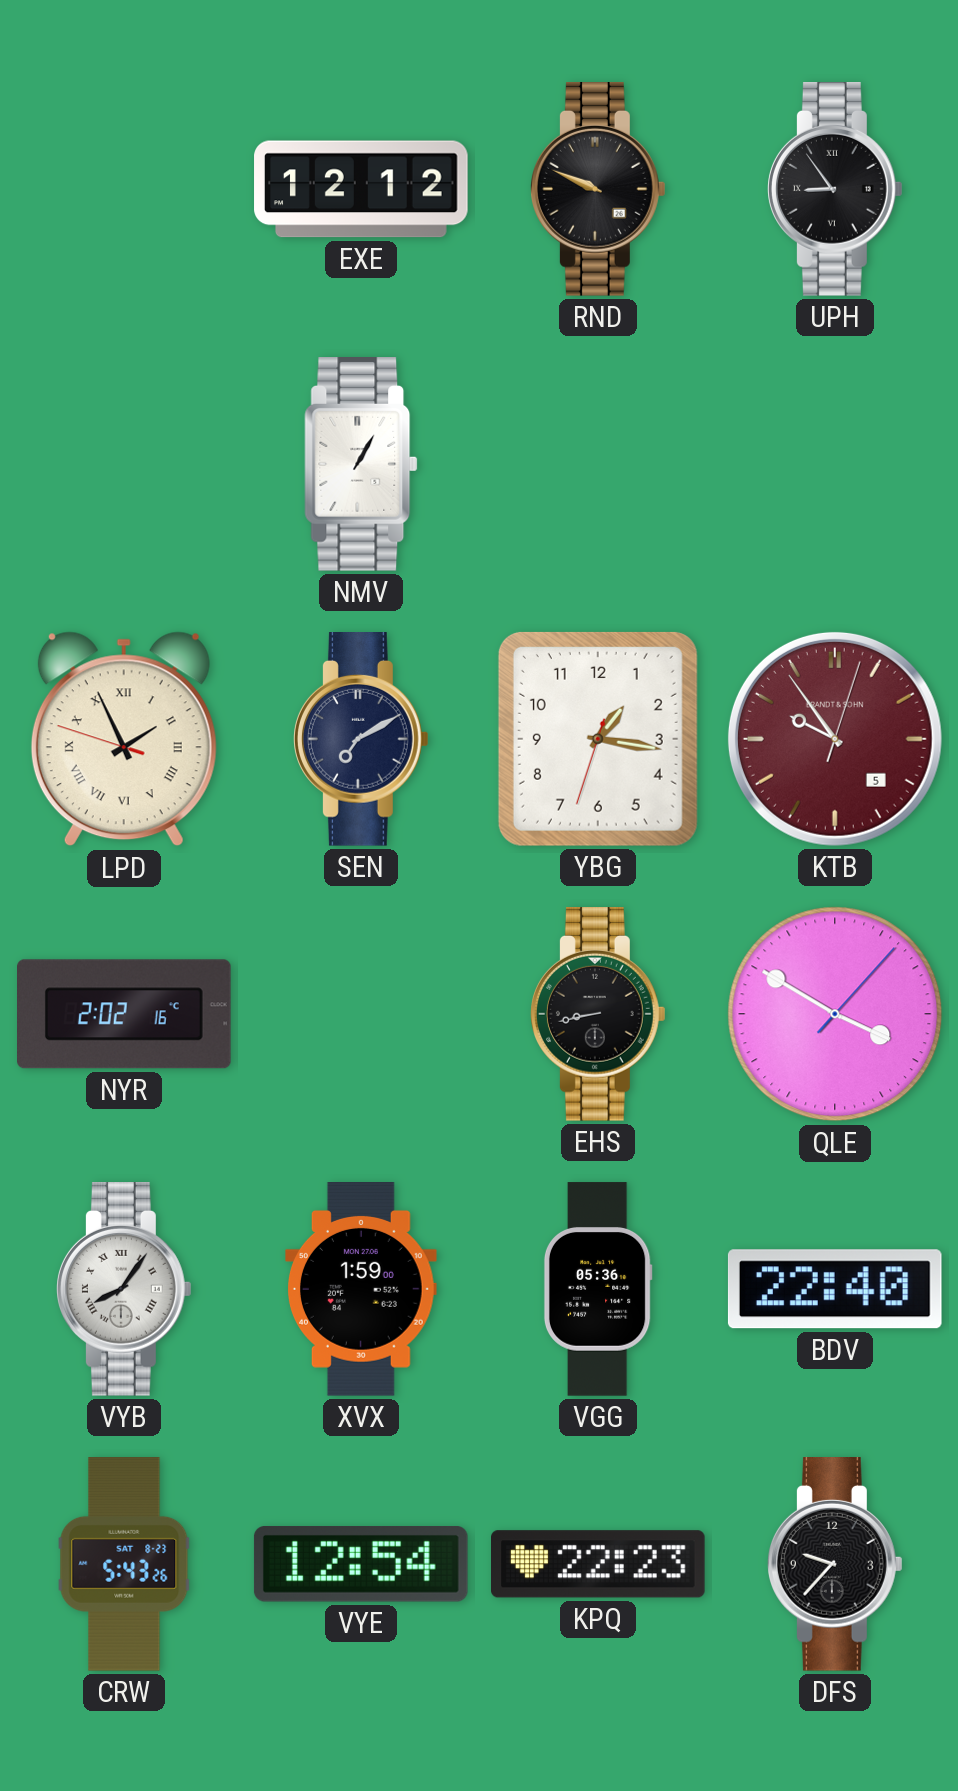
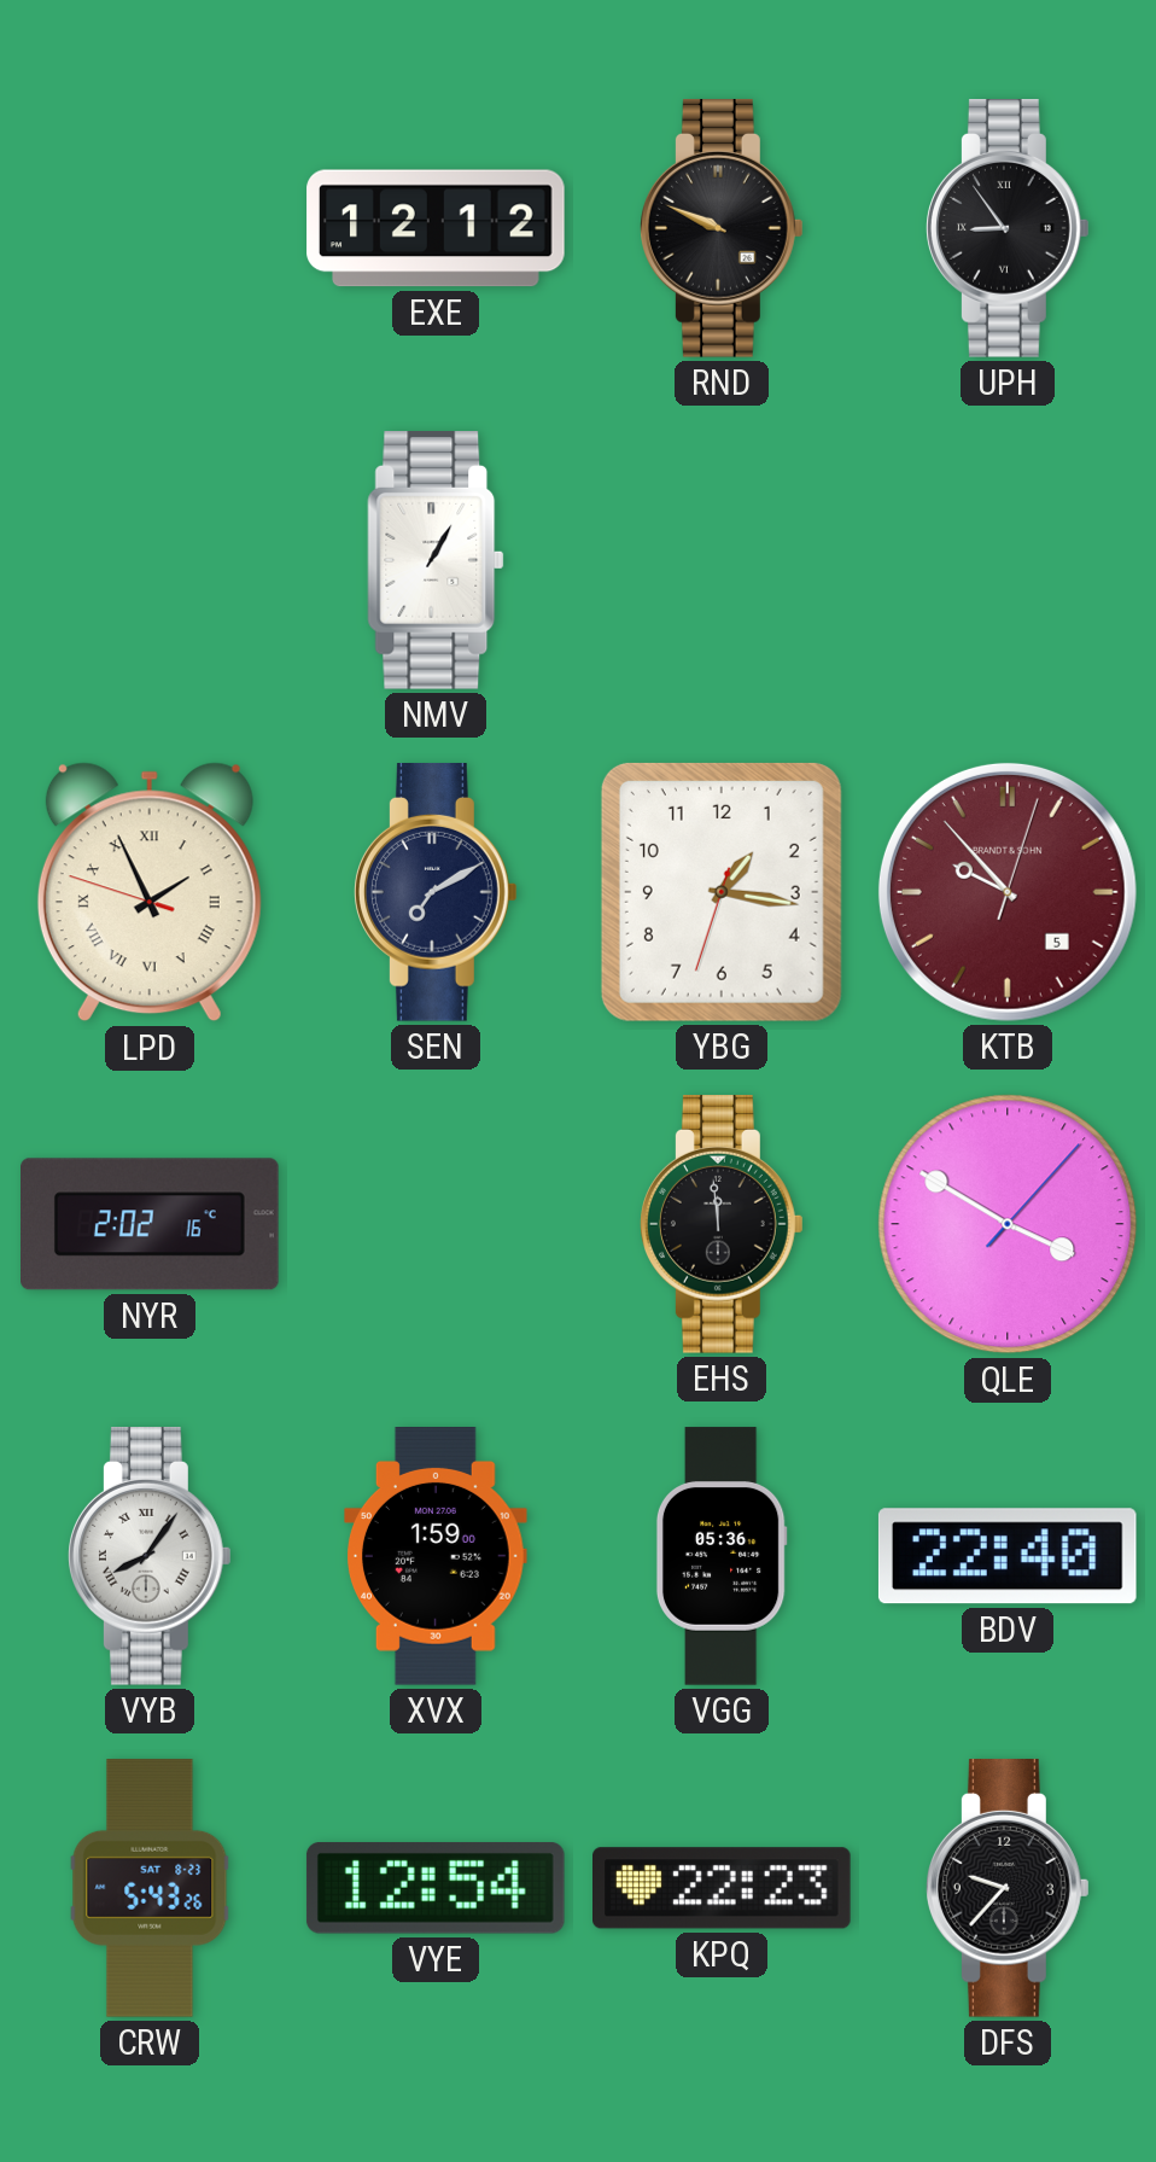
KTB: 9:54 -> 9:53 (1008, 892)
EHS: 8:43 -> 11:59 (723, 1225)
